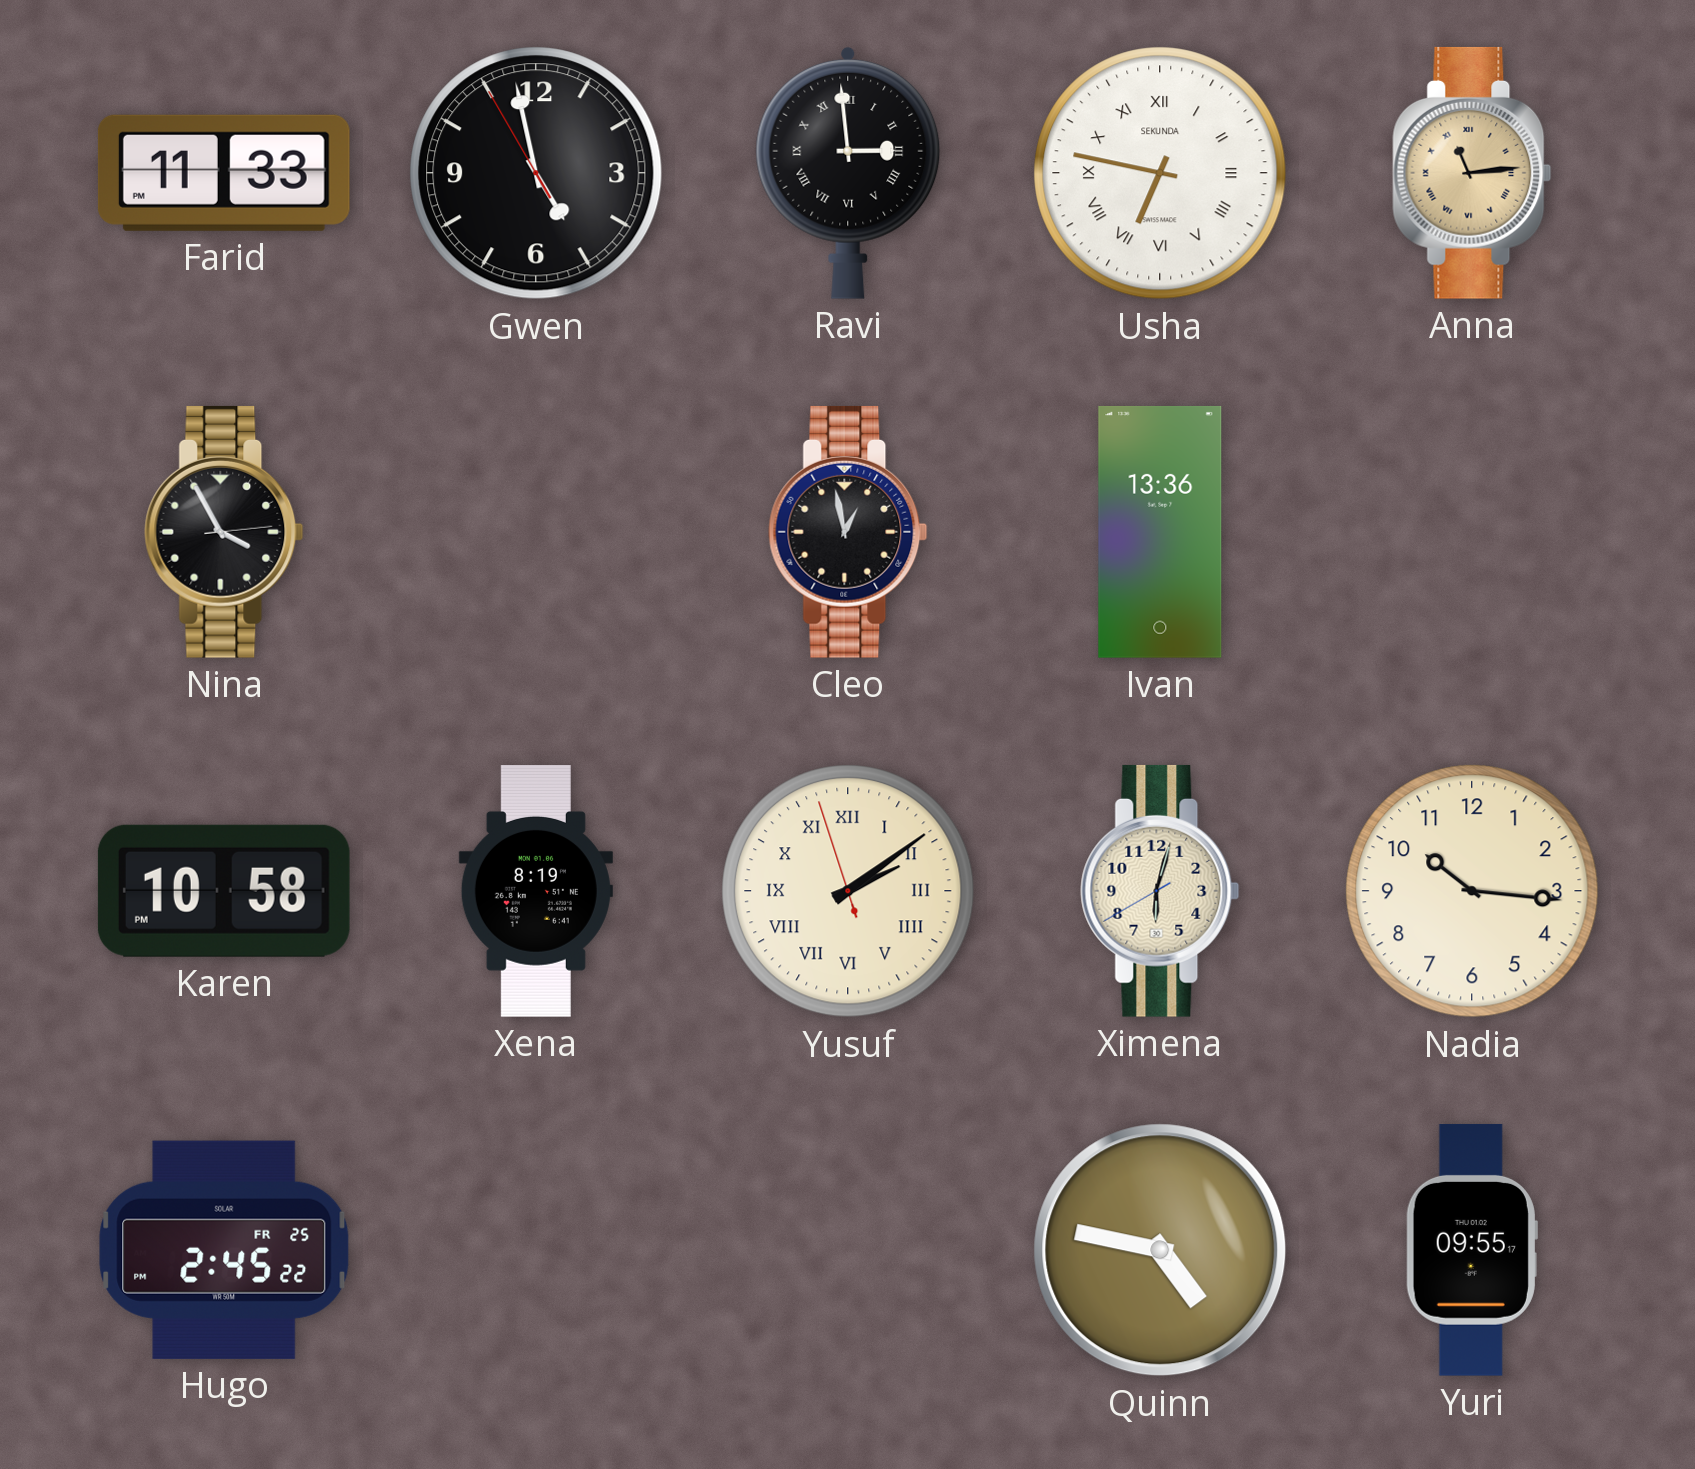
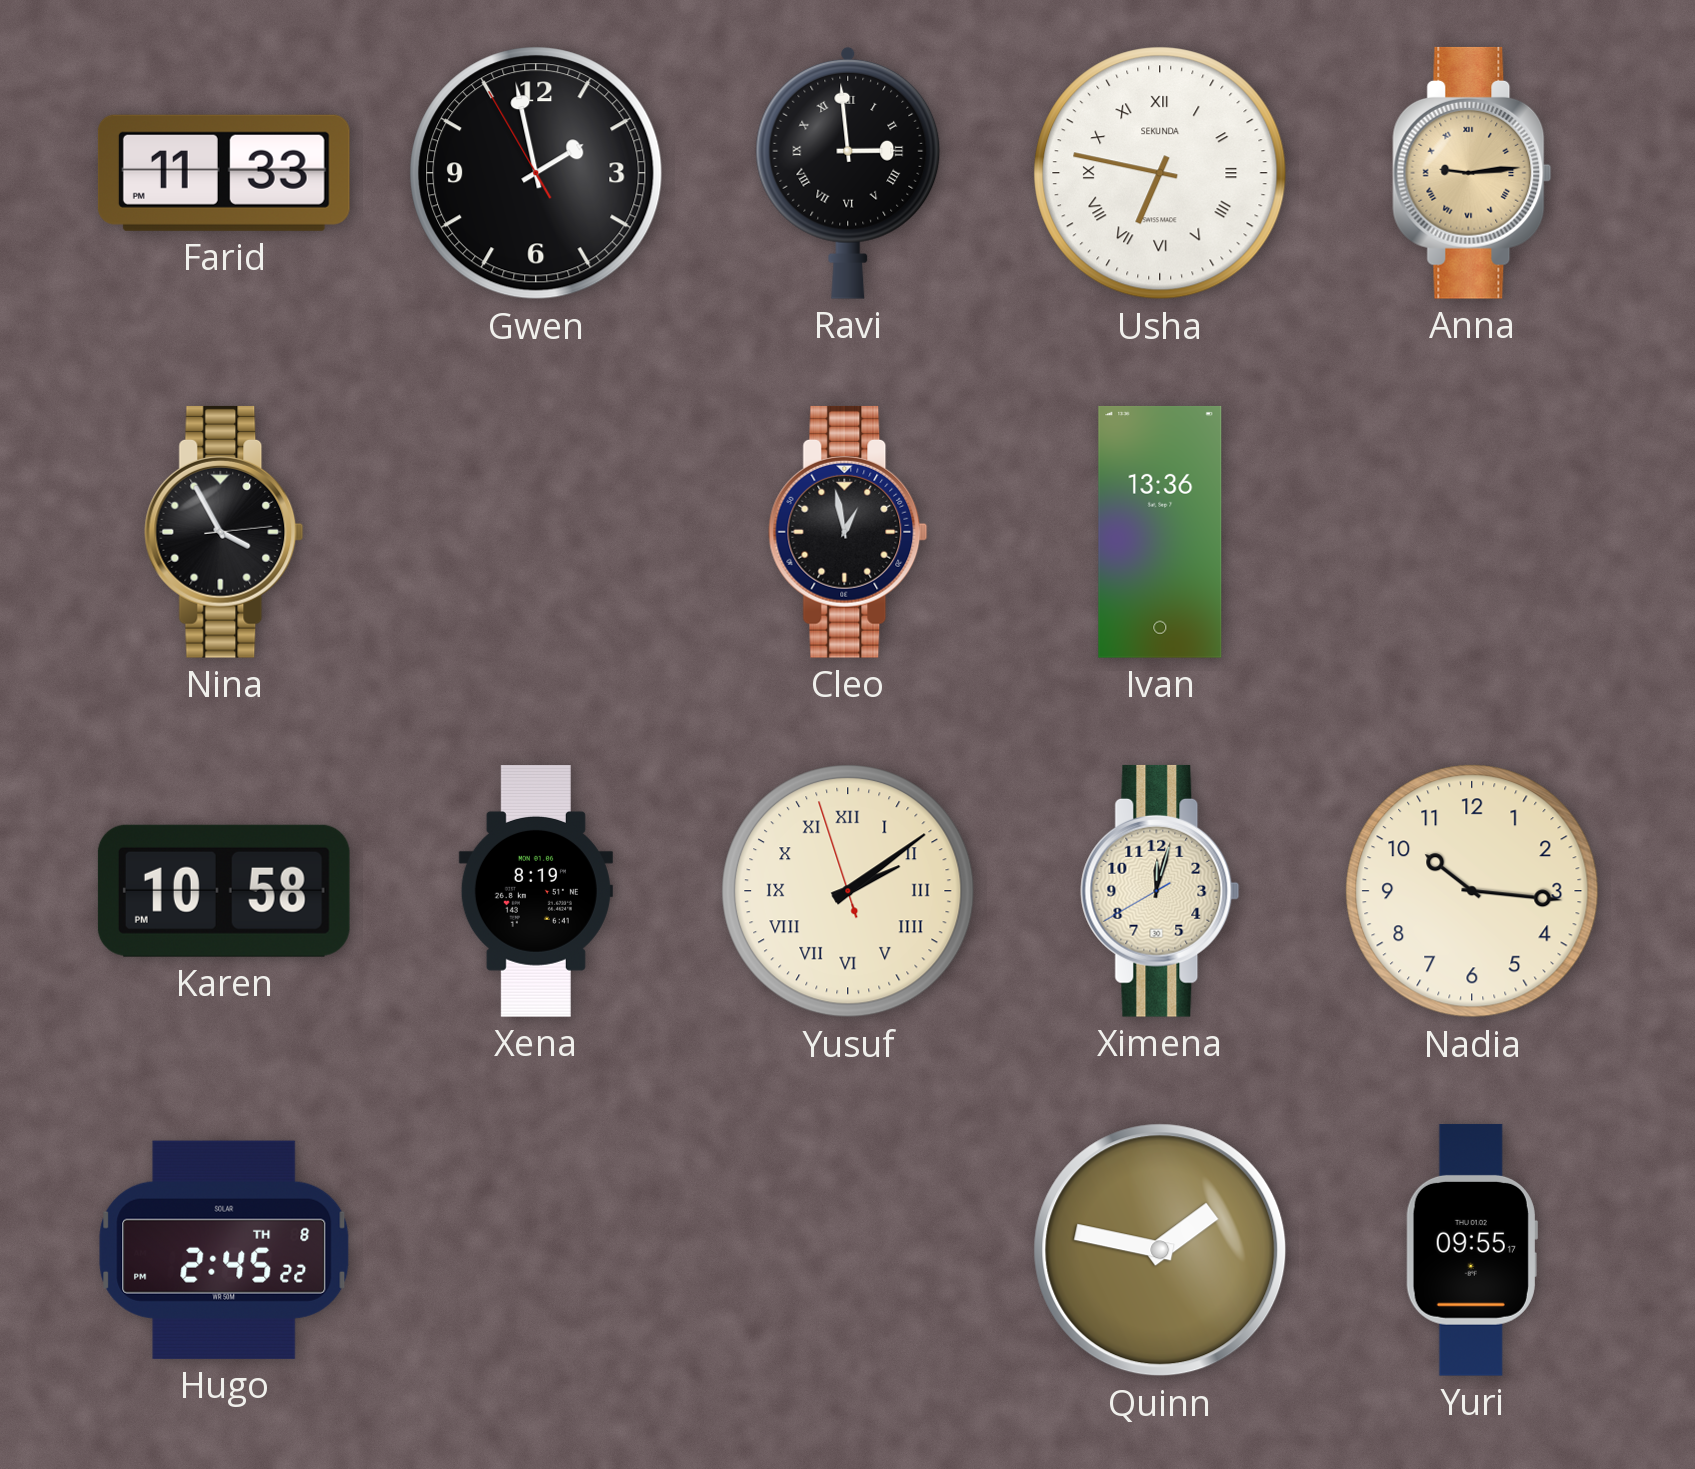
Gwen: 4:57 -> 1:57 (536, 173)
Anna: 11:14 -> 9:14 (1472, 173)
Ximena: 6:02 -> 12:02 (1160, 891)
Hugo date: FR 25 -> TH 8 (224, 1250)
Quinn: 4:47 -> 1:47 (1160, 1250)
